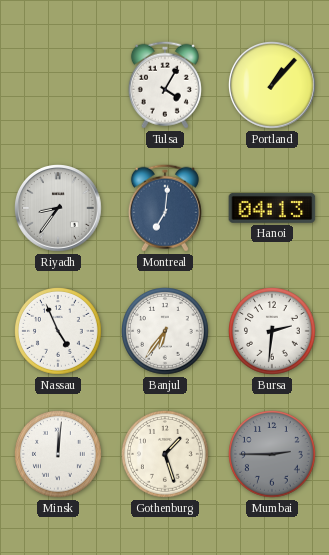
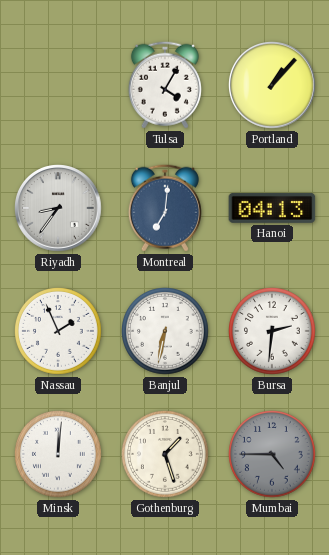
Nassau: 4:56 -> 1:56 (59, 332)
Banjul: 6:36 -> 6:32 (166, 332)
Mumbai: 2:45 -> 4:45 (273, 455)
